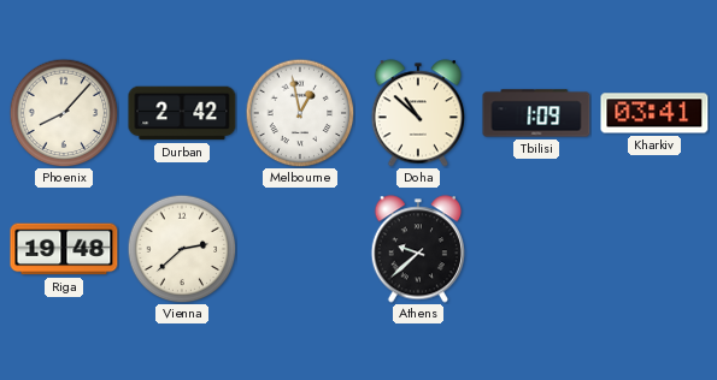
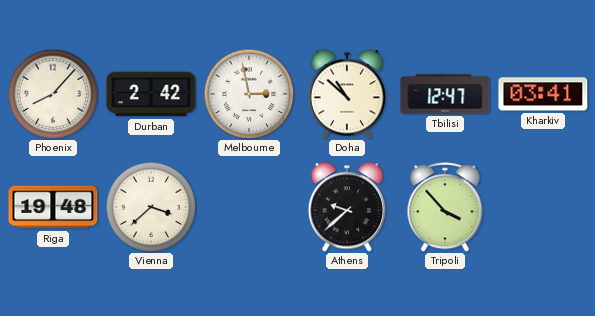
Melbourne: 12:58 -> 2:58 (249, 94)
Tbilisi: 1:09 -> 12:47 (445, 94)
Vienna: 2:38 -> 3:38 (151, 207)
Tripoli: none -> 3:53 (445, 207)
